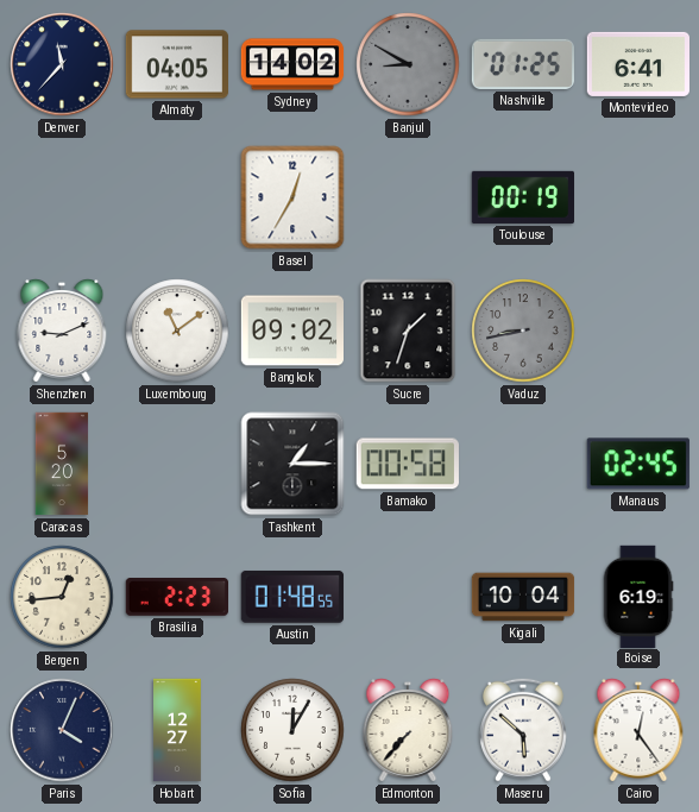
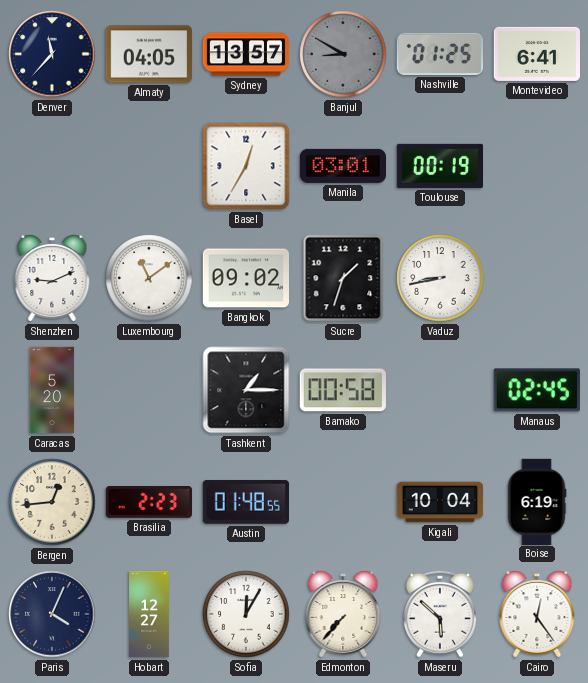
Sydney: 14:02 -> 13:57 (246, 54)
Manila: none -> 03:01 (342, 166)
Vaduz dial: grey -> white (440, 278)
